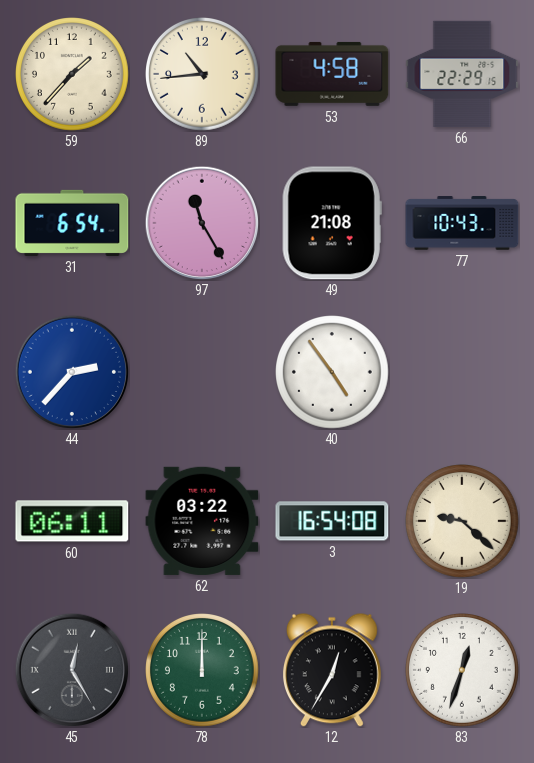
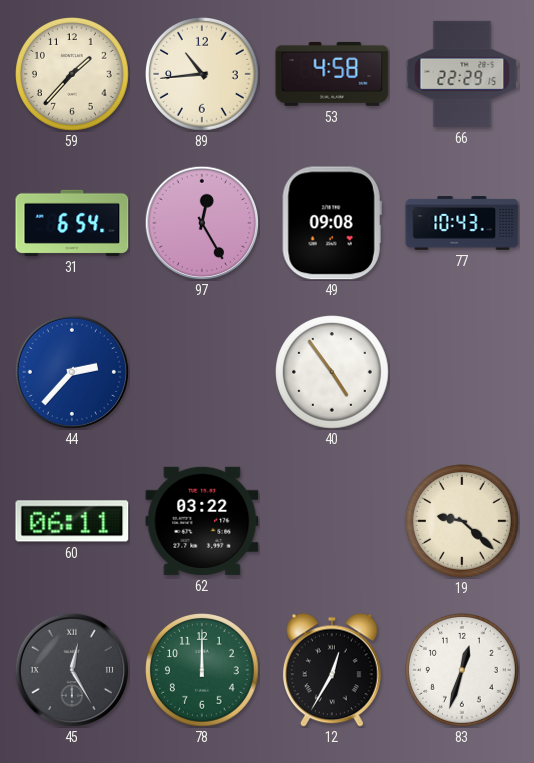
97: 11:25 -> 12:25 (202, 223)
49: 21:08 -> 09:08 (332, 223)
3: 16:54 -> none (332, 521)
